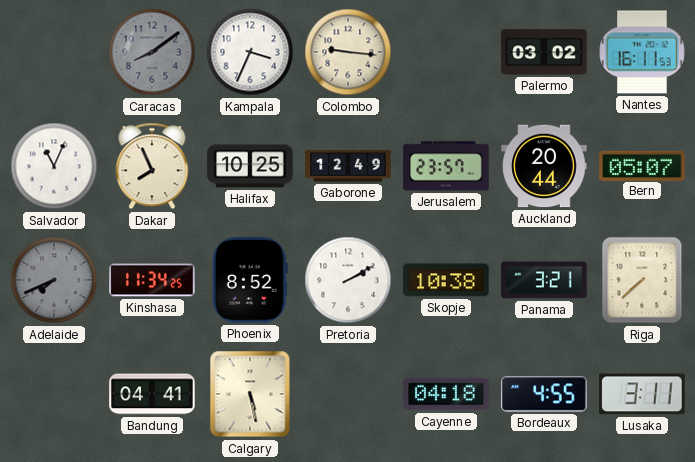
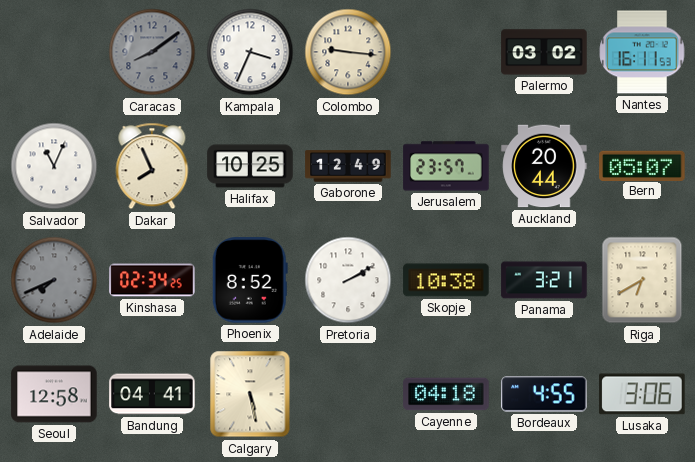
Kinshasa: 11:34 -> 02:34 (152, 280)
Riga: 7:38 -> 6:40 (642, 280)
Seoul: none -> 12:58 (54, 394)
Lusaka: 3:11 -> 3:06 (642, 394)
